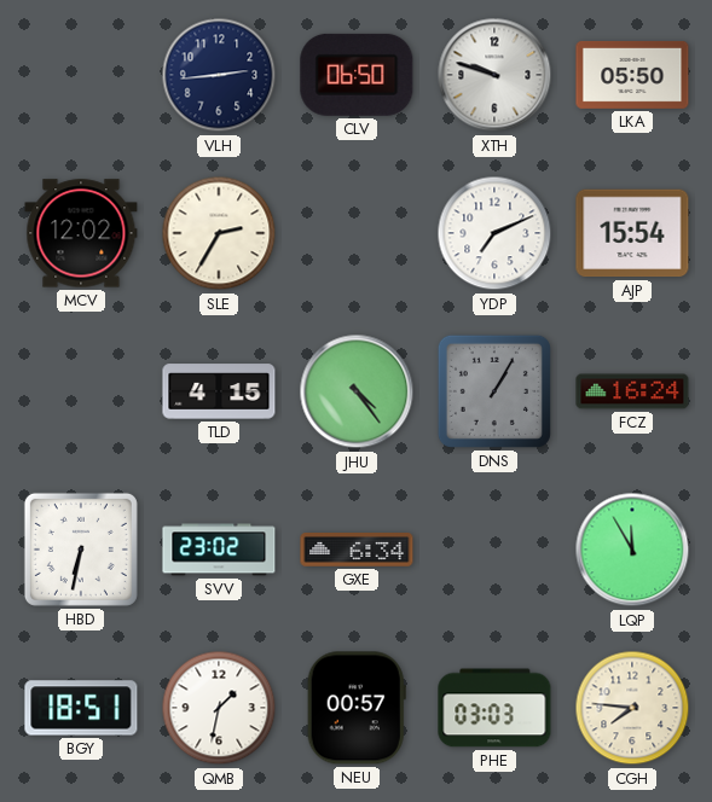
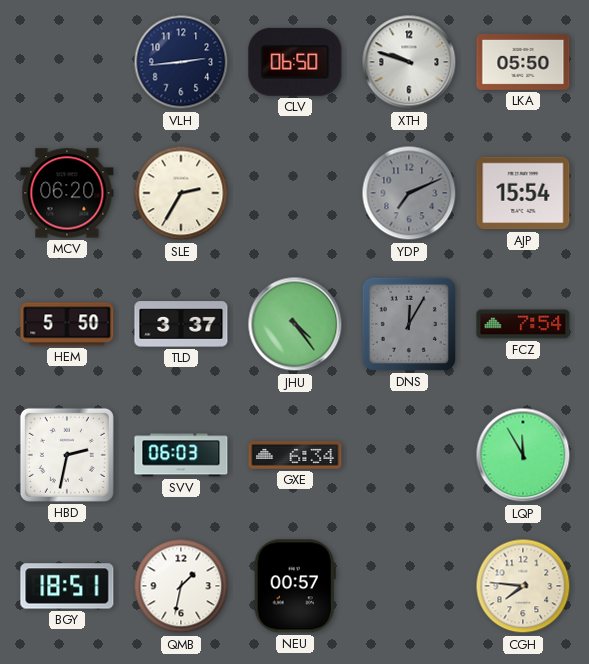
MCV: 12:02 -> 06:20 (67, 193)
YDP dial: white -> grey (409, 193)
HEM: none -> 5:50 (67, 324)
TLD: 4:15 -> 3:37 (181, 324)
DNS: 1:05 -> 12:05 (409, 324)
FCZ: 16:24 -> 7:54 (523, 324)
HBD: 6:32 -> 2:32 (67, 455)
SVV: 23:02 -> 06:03 (181, 455)
PHE: 03:03 -> none (494, 708)
